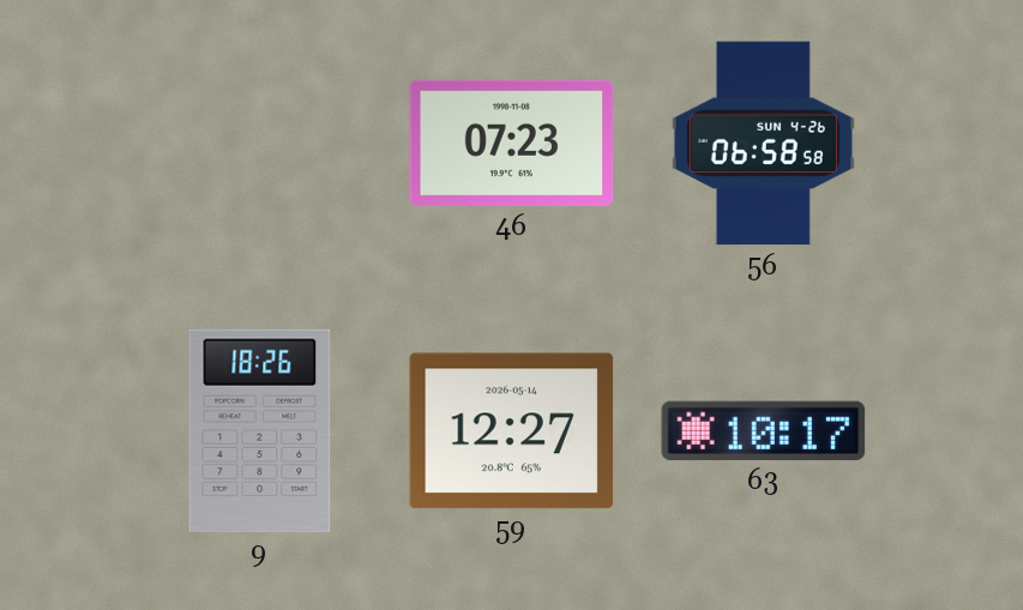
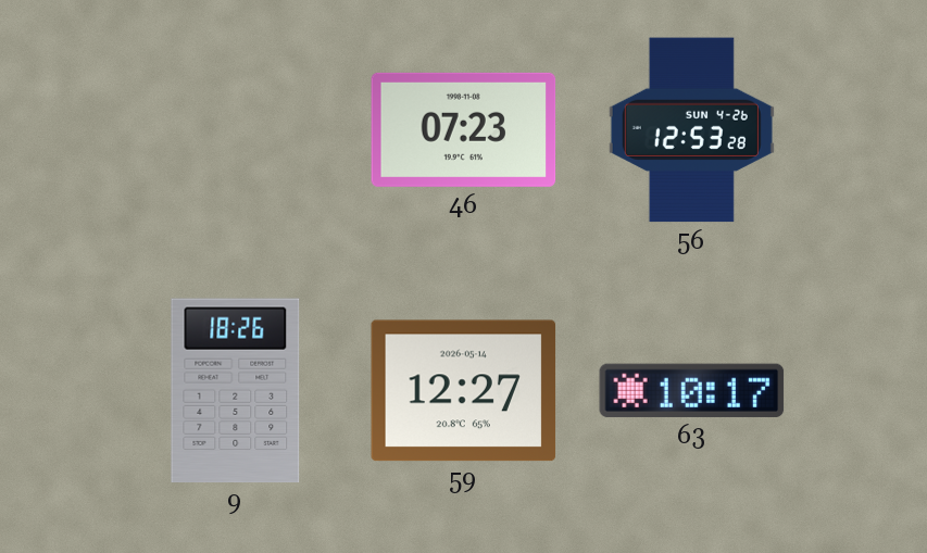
56: 06:58 -> 12:53 (691, 130)
